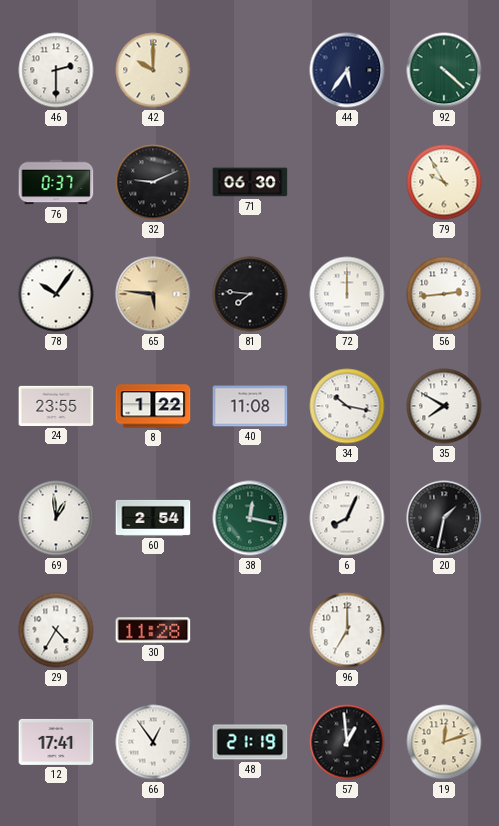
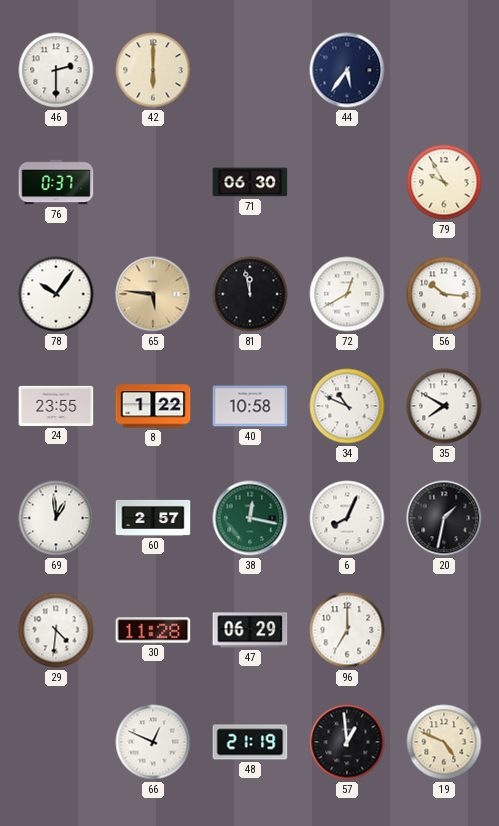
42: 10:00 -> 6:00 (153, 70)
92: 4:22 -> none (444, 70)
32: 9:11 -> none (153, 182)
81: 7:46 -> 11:58 (250, 294)
72: 12:00 -> 12:40 (347, 294)
56: 2:44 -> 10:16 (444, 294)
40: 11:08 -> 10:58 (250, 406)
34: 10:17 -> 10:49 (347, 406)
60: 2:54 -> 2:57 (153, 518)
29: 4:35 -> 4:31 (56, 630)
47: none -> 06:29 (250, 630)
12: 17:41 -> none (56, 742)
66: 12:54 -> 12:49 (153, 742)
19: 12:12 -> 4:49 (444, 742)
